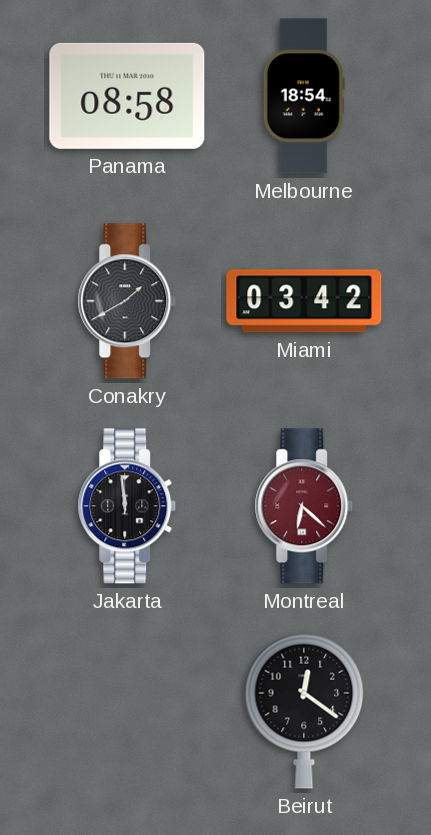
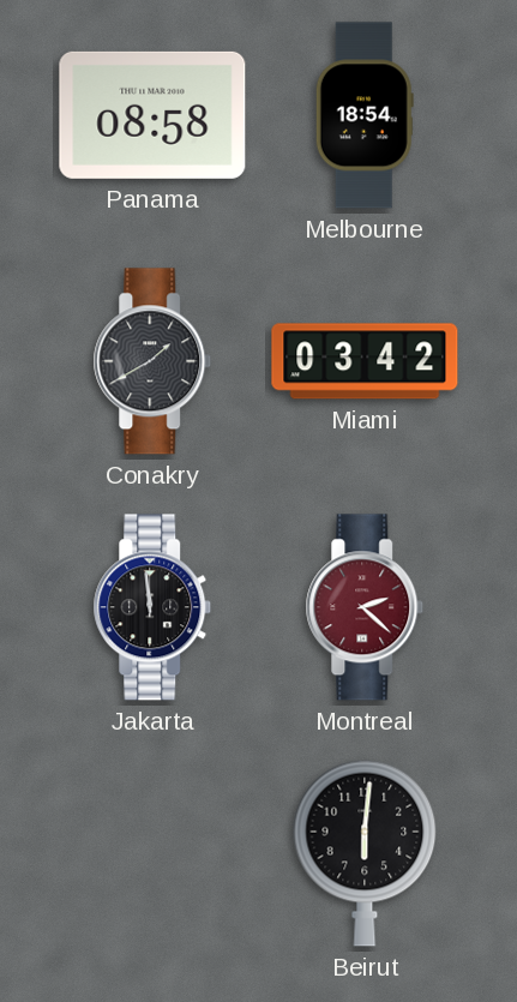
Montreal: 6:22 -> 2:22 (365, 607)
Beirut: 12:21 -> 6:01 (365, 853)
